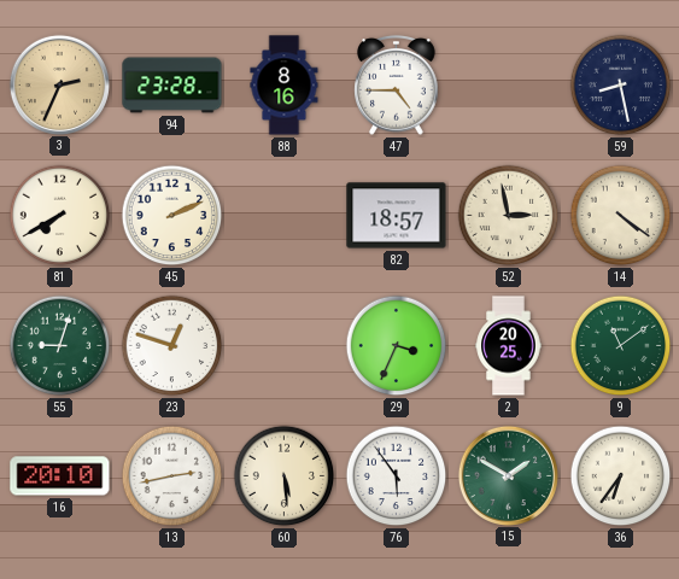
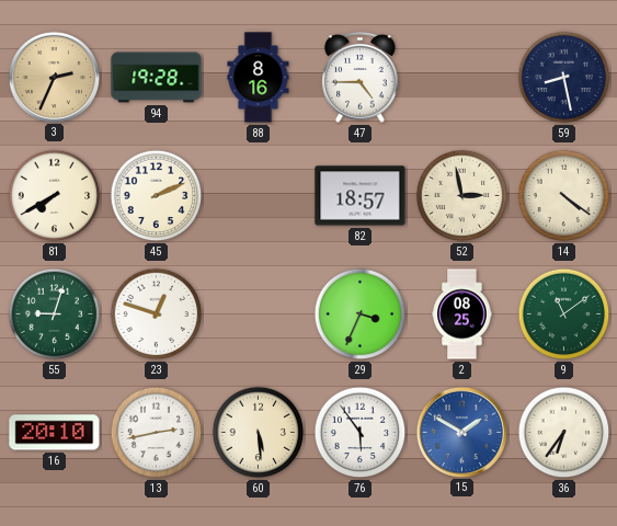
94: 23:28 -> 19:28 (157, 78)
2: 20:25 -> 08:25 (462, 315)
15 dial: green -> blue (461, 432)
